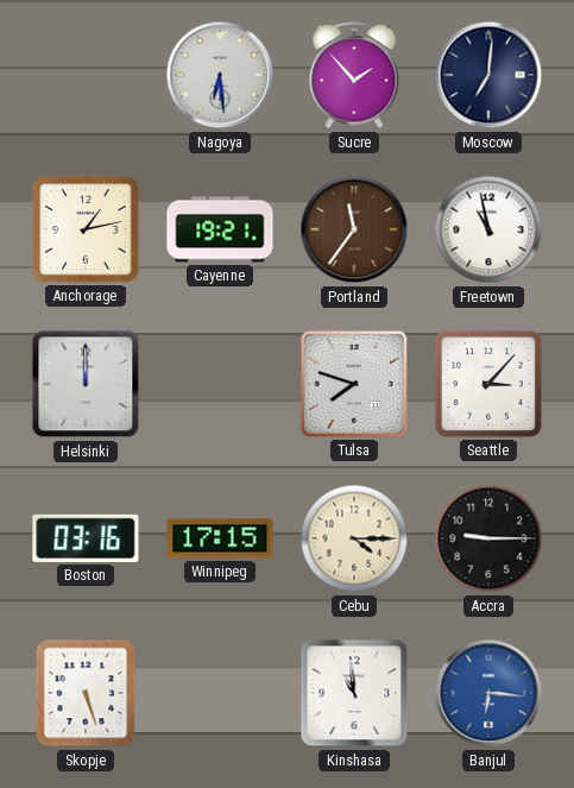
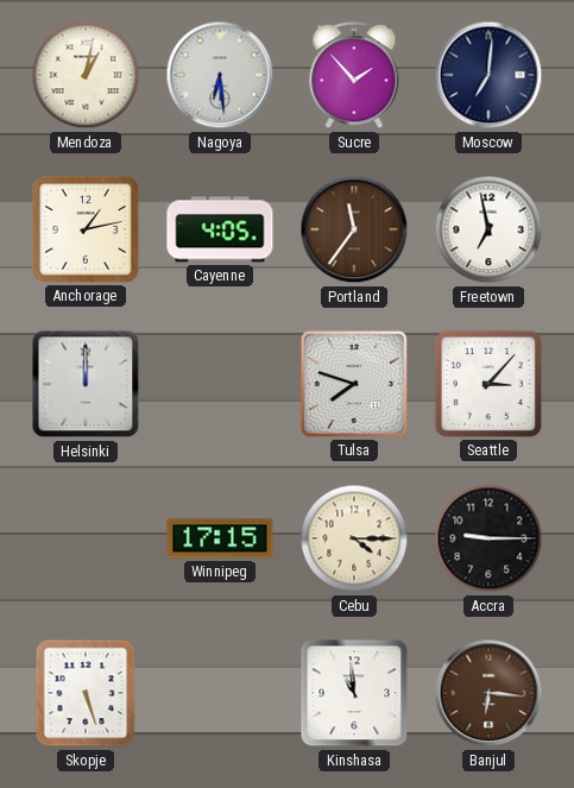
Mendoza: none -> 1:02 (86, 75)
Cayenne: 19:21 -> 4:05 (220, 229)
Freetown: 10:58 -> 6:58 (488, 229)
Boston: 03:16 -> none (86, 538)
Banjul dial: blue -> brown (488, 693)
